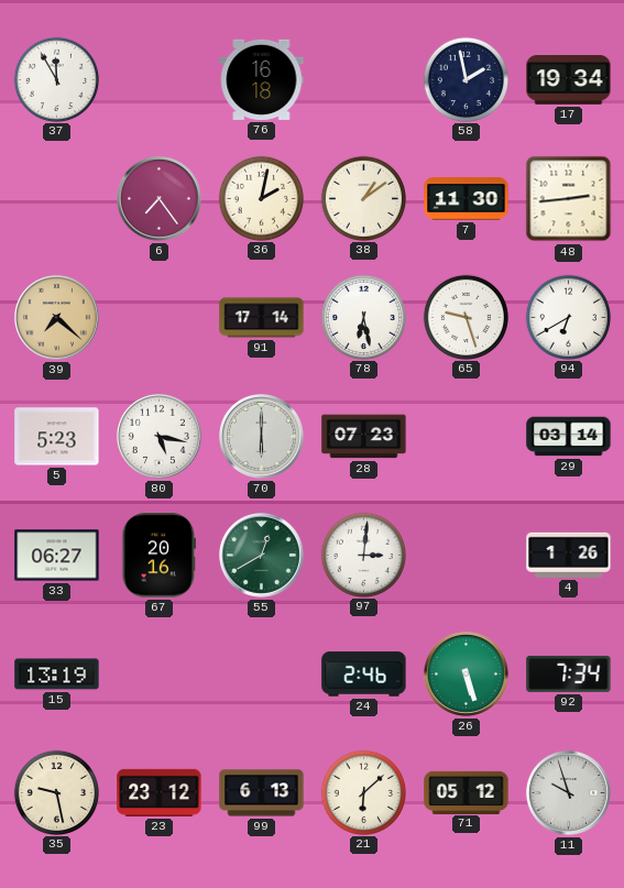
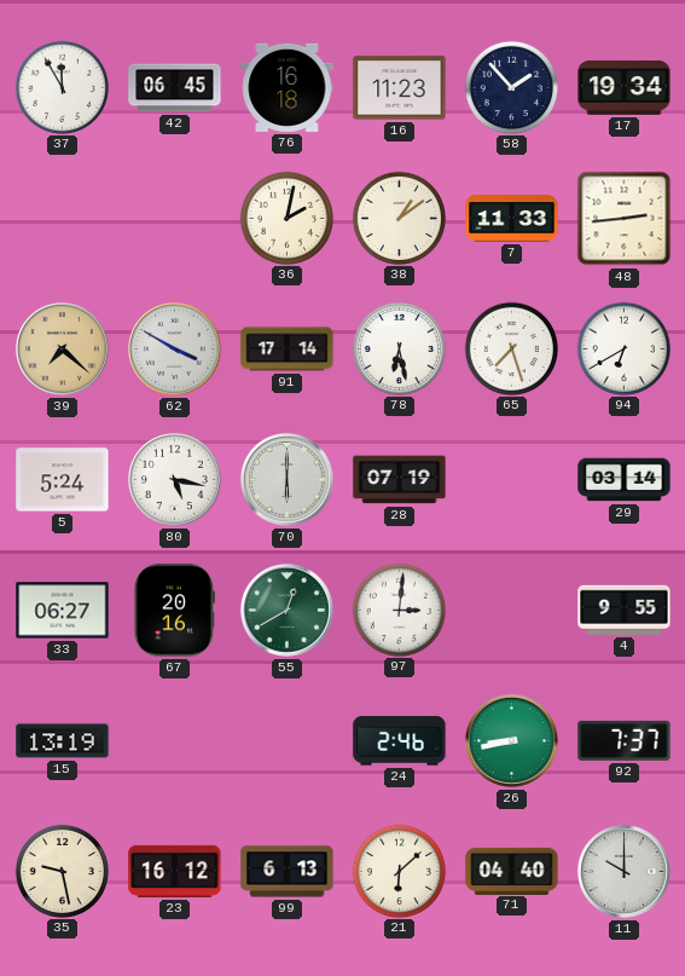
42: none -> 06:45 (175, 88)
16: none -> 11:23 (400, 88)
58: 1:58 -> 1:53 (511, 87)
6: 7:24 -> none (158, 198)
7: 11:30 -> 11:33 (512, 219)
62: none -> 3:50 (174, 348)
65: 9:27 -> 7:27 (511, 348)
5: 5:23 -> 5:24 (63, 480)
28: 07:23 -> 07:19 (400, 480)
4: 1:26 -> 9:55 (625, 610)
26: 5:27 -> 8:43 (511, 740)
92: 7:34 -> 7:37 (625, 740)
23: 23:12 -> 16:12 (175, 871)
71: 05:12 -> 04:40 (512, 871)
11: 9:57 -> 10:00 (623, 871)
